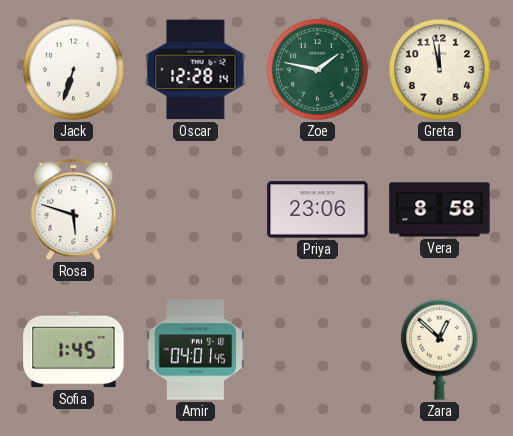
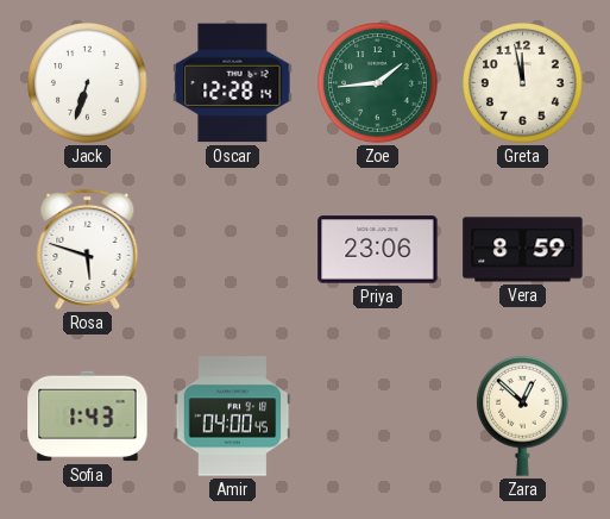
Zoe: 1:47 -> 1:44 (378, 83)
Vera: 8:58 -> 8:59 (523, 250)
Sofia: 1:45 -> 1:43 (88, 417)
Amir: 04:01 -> 04:00 (233, 417)
